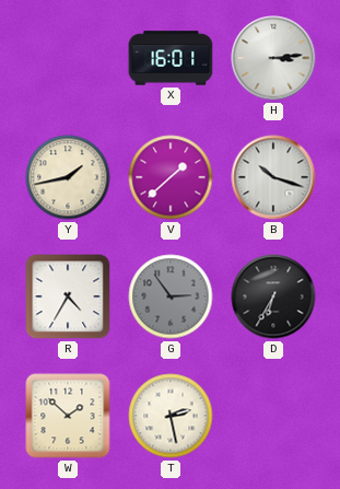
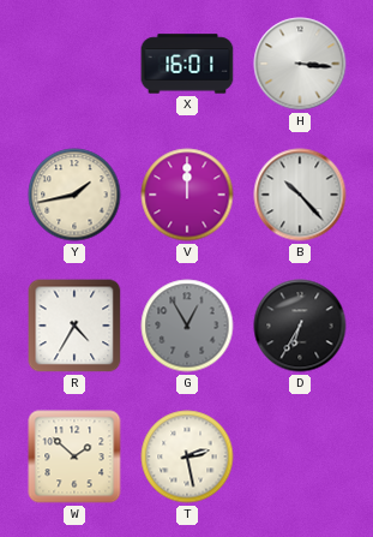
H: 3:14 -> 3:16 (300, 64)
V: 1:38 -> 12:00 (187, 195)
B: 10:18 -> 10:23 (300, 195)
G: 2:54 -> 12:55 (187, 326)
